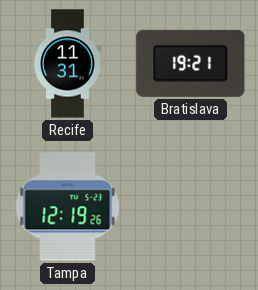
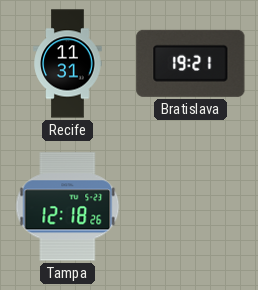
Tampa: 12:19 -> 12:18 (68, 207)
